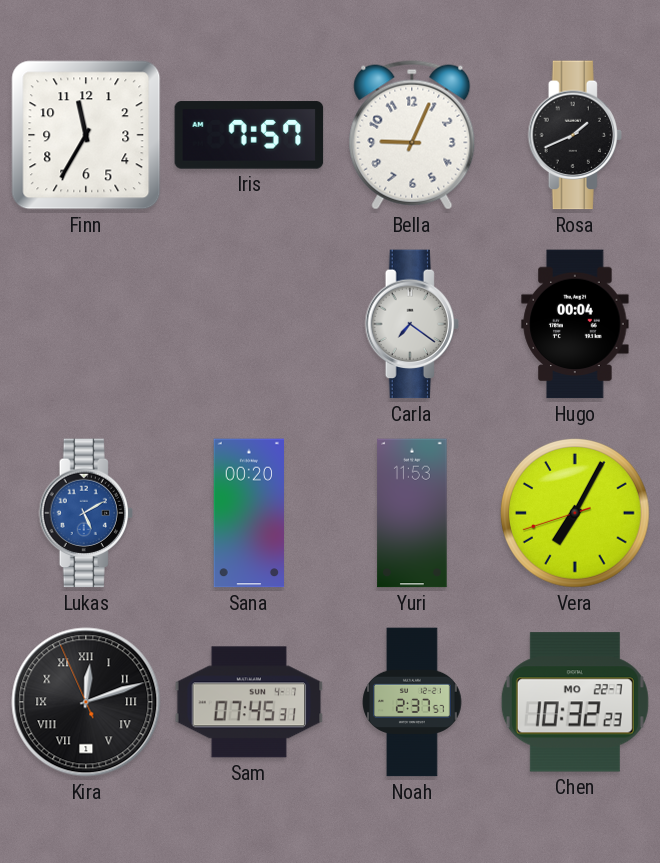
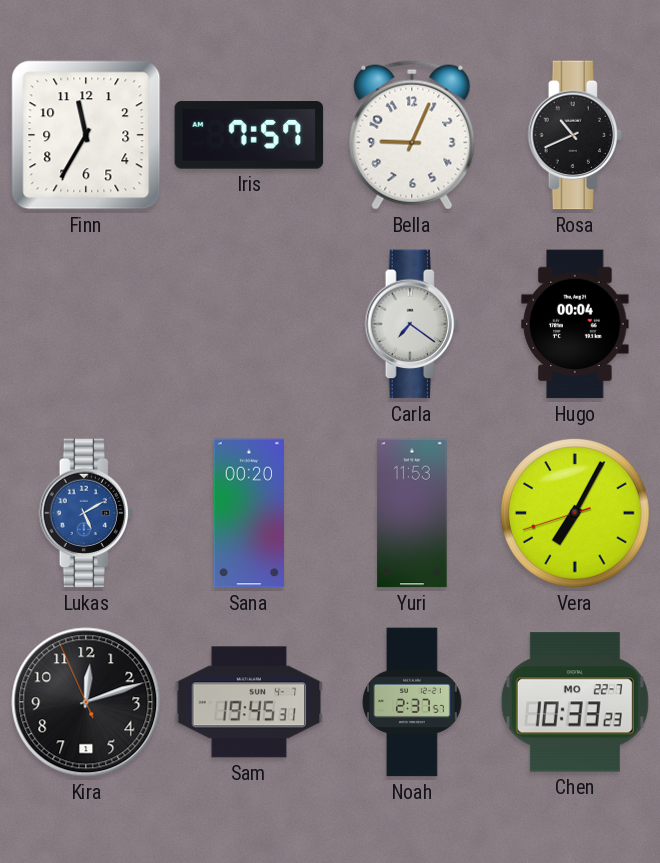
Rosa: 1:41 -> 10:41 (574, 135)
Kira numerals: Roman -> Arabic (86, 702)
Sam: 07:45 -> 19:45 (249, 702)
Chen: 10:32 -> 10:33 (575, 702)
